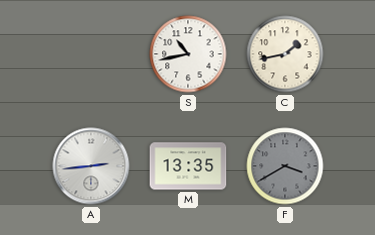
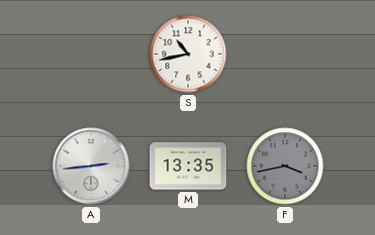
C: 1:43 -> none (285, 54)
F: 3:40 -> 3:43 (285, 166)
